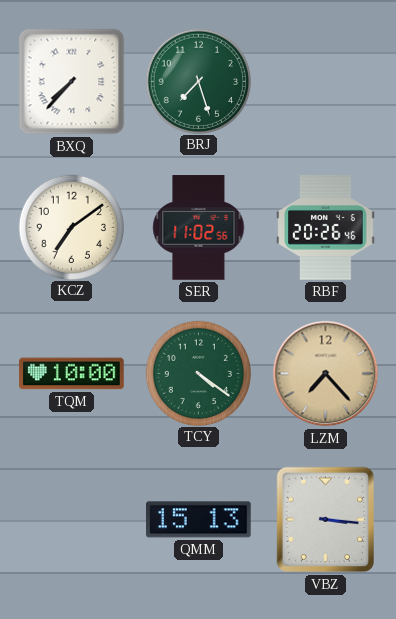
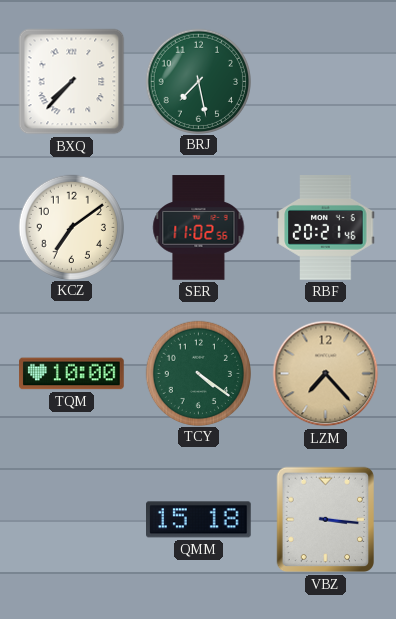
BRJ: 7:27 -> 7:28 (198, 81)
RBF: 20:26 -> 20:21 (326, 228)
QMM: 15:13 -> 15:18 (199, 520)
